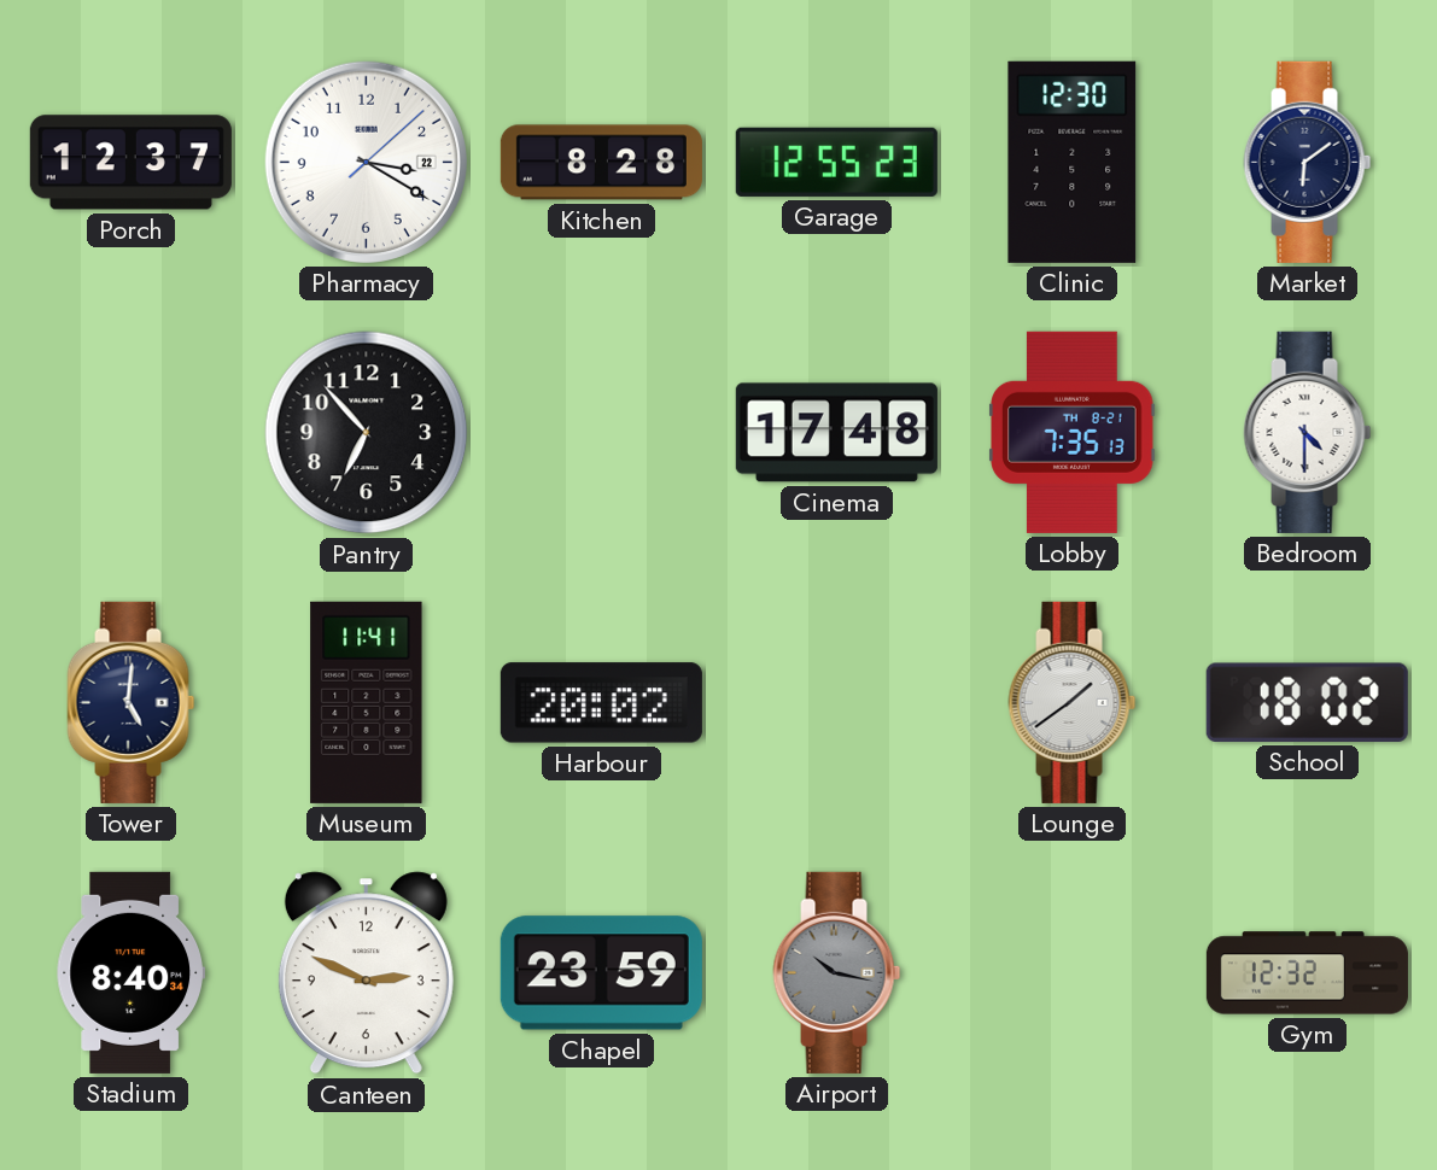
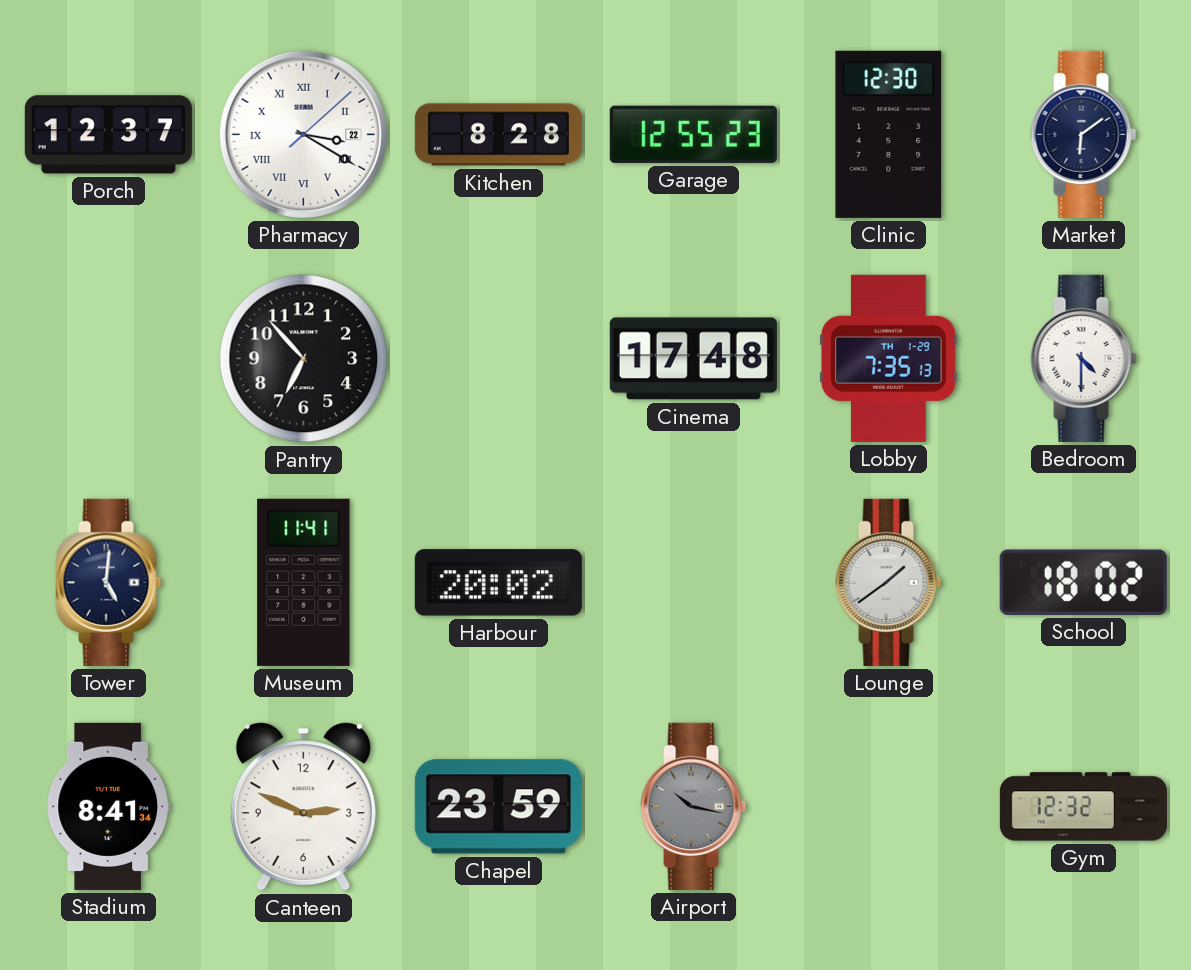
Pharmacy numerals: Arabic -> Roman (303, 134)
Lobby date: TH 8-21 -> TH 1-29 (889, 358)
Stadium: 8:40 -> 8:41 (108, 806)
